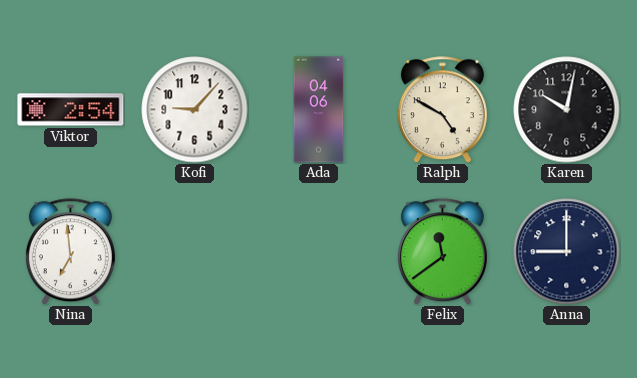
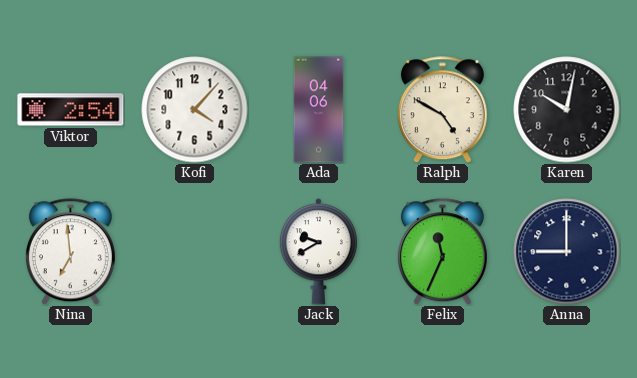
Kofi: 9:07 -> 4:07 (195, 110)
Jack: none -> 9:40 (318, 252)
Felix: 11:39 -> 11:34 (442, 252)
